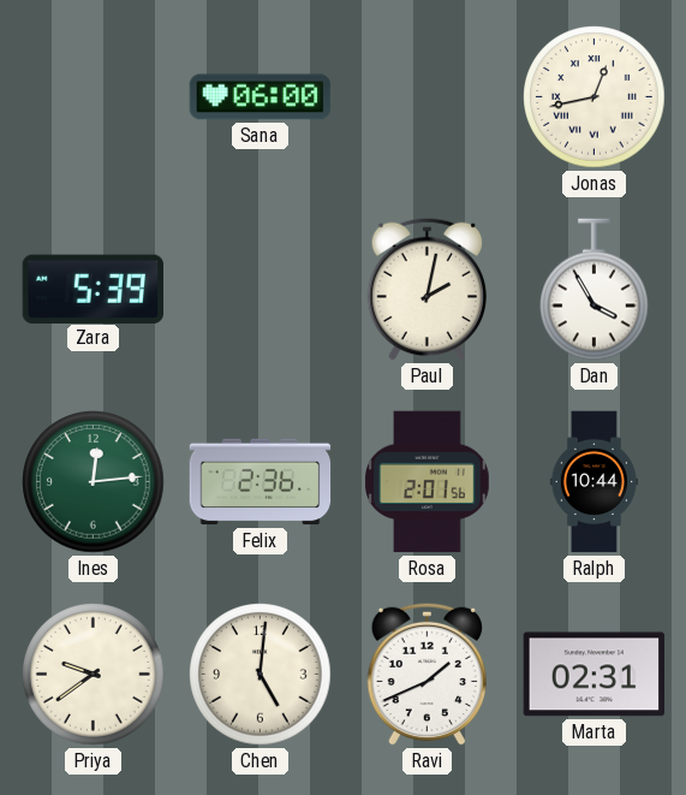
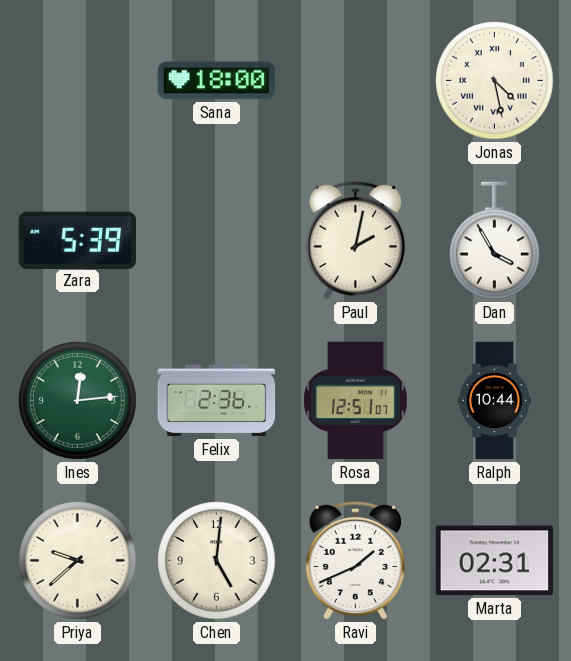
Sana: 06:00 -> 18:00 (217, 81)
Jonas: 12:43 -> 4:28 (495, 81)
Rosa: 2:01 -> 12:51 (356, 401)
Priya: 9:39 -> 9:38 (78, 561)
